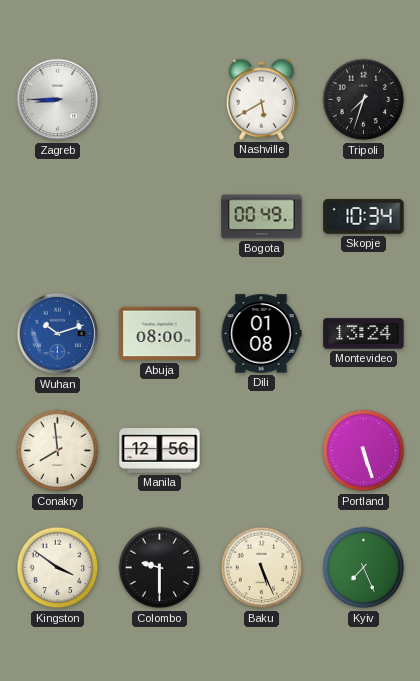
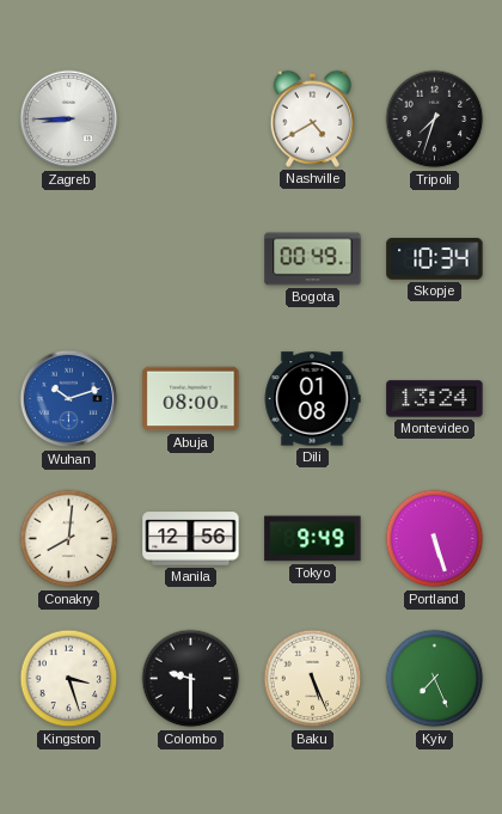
Nashville: 5:40 -> 4:40 (313, 118)
Conakry: 7:59 -> 8:01 (69, 539)
Tokyo: none -> 9:49 (313, 539)
Kingston: 3:51 -> 3:27 (69, 679)
